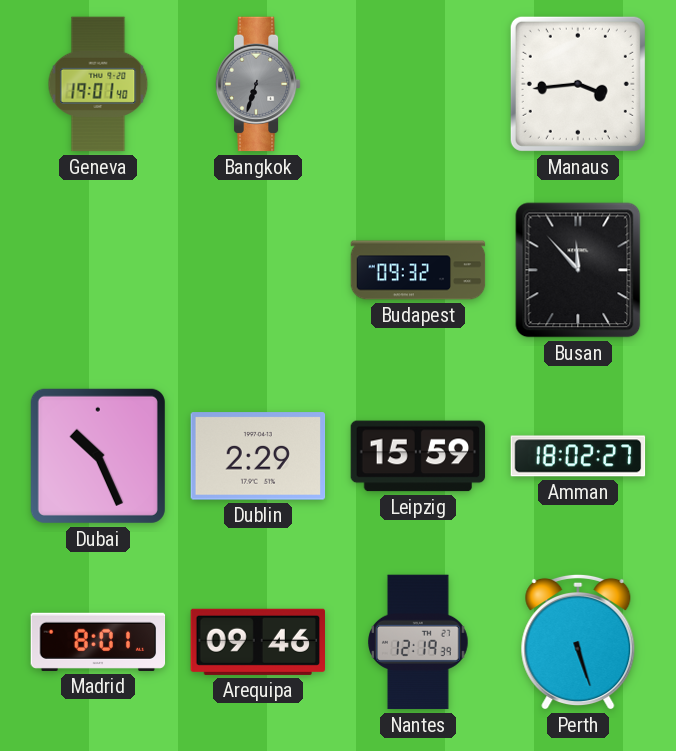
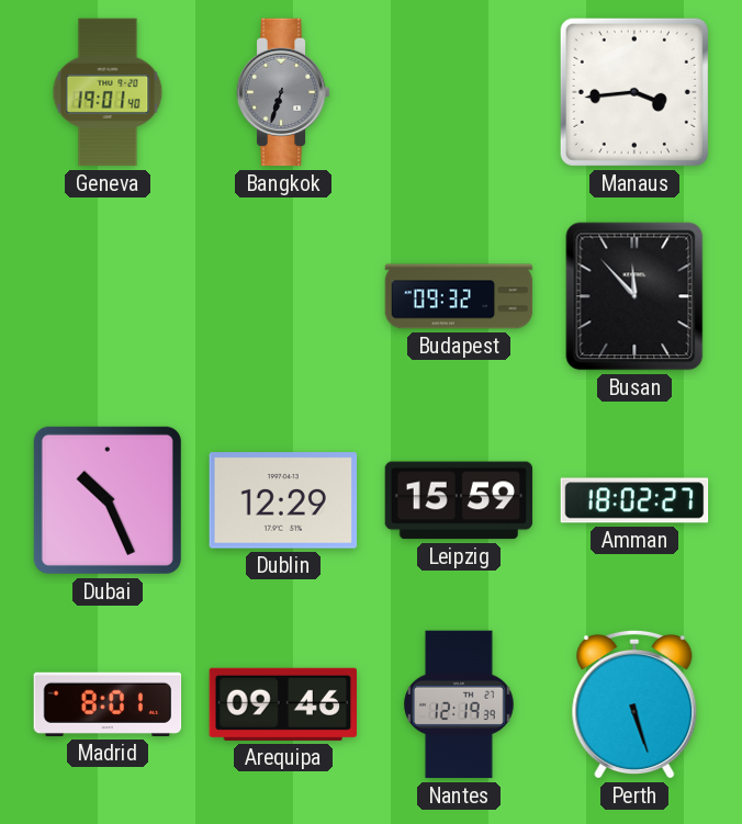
Dublin: 2:29 -> 12:29 (283, 500)
